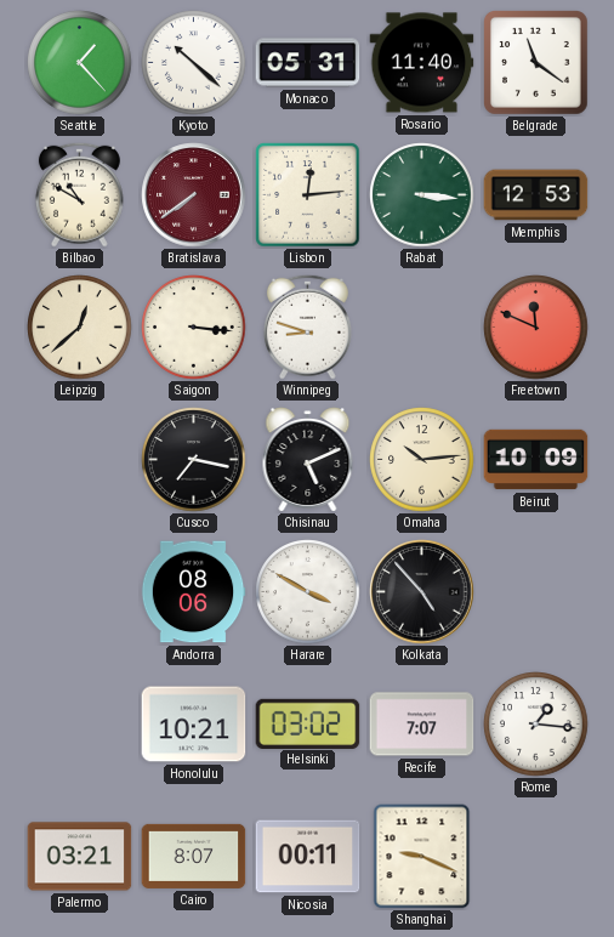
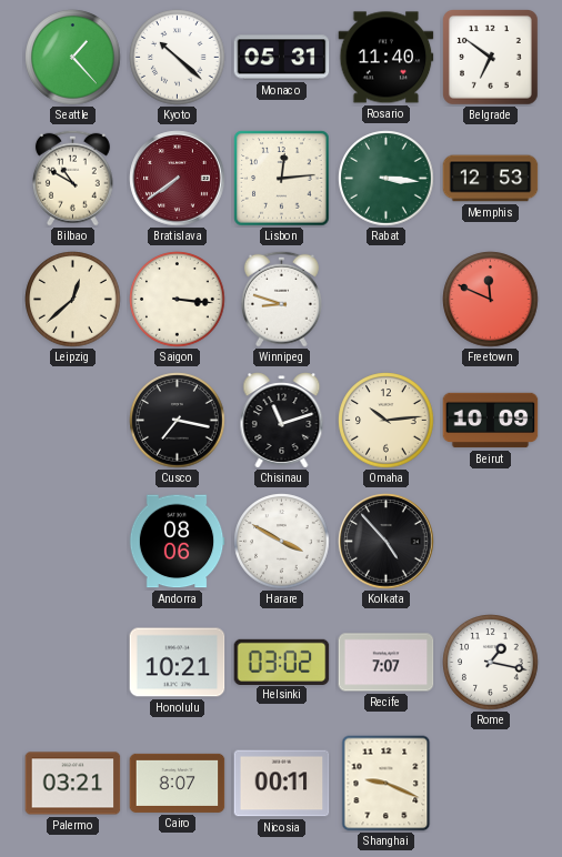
Belgrade: 11:21 -> 6:51 (491, 58)
Chisinau: 5:11 -> 11:12 (282, 421)
Rome: 1:16 -> 1:17 (491, 663)
